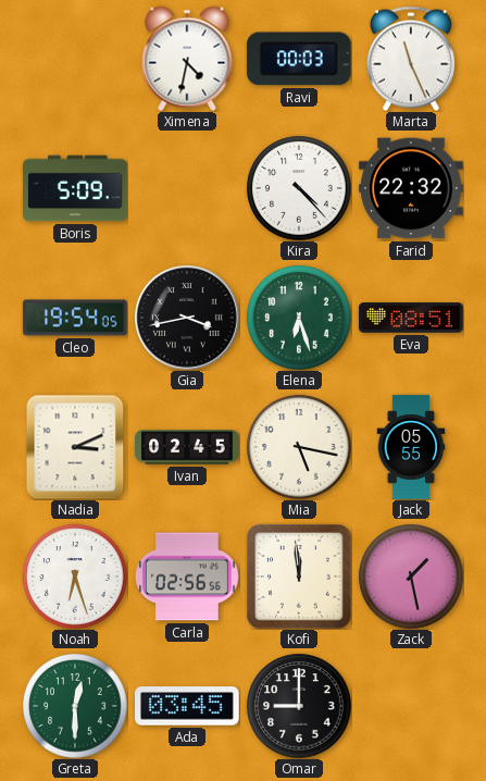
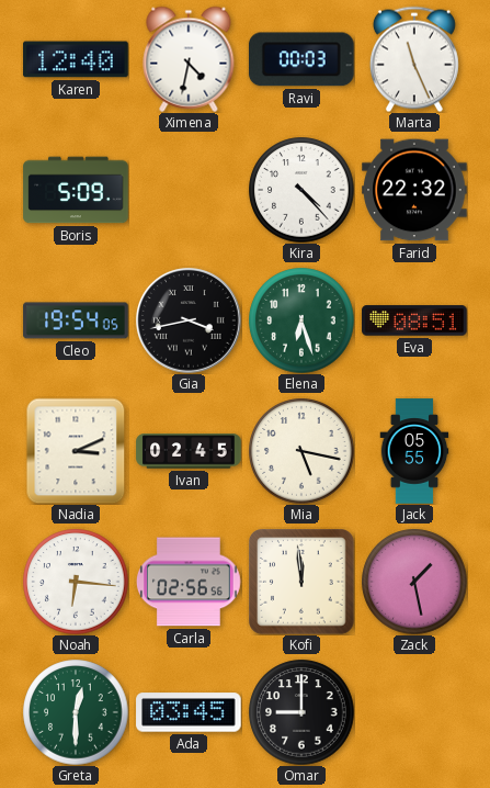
Karen: none -> 12:40 (76, 59)
Noah: 6:27 -> 6:16 (76, 582)
